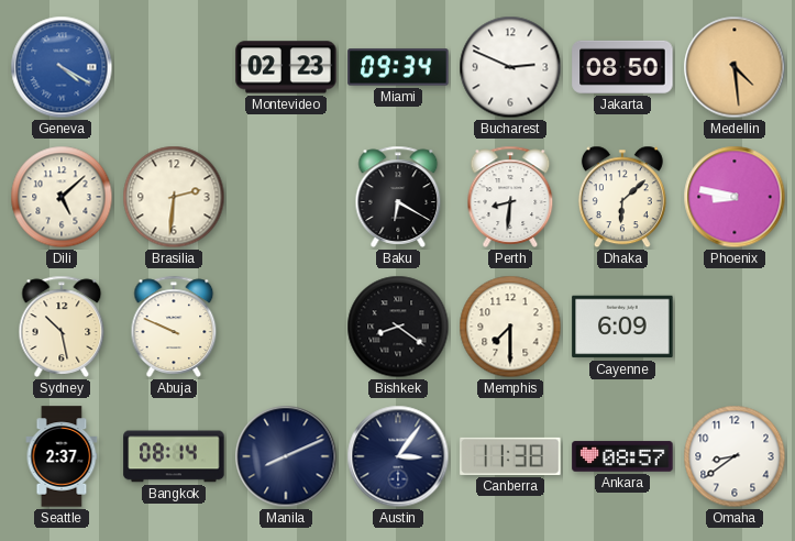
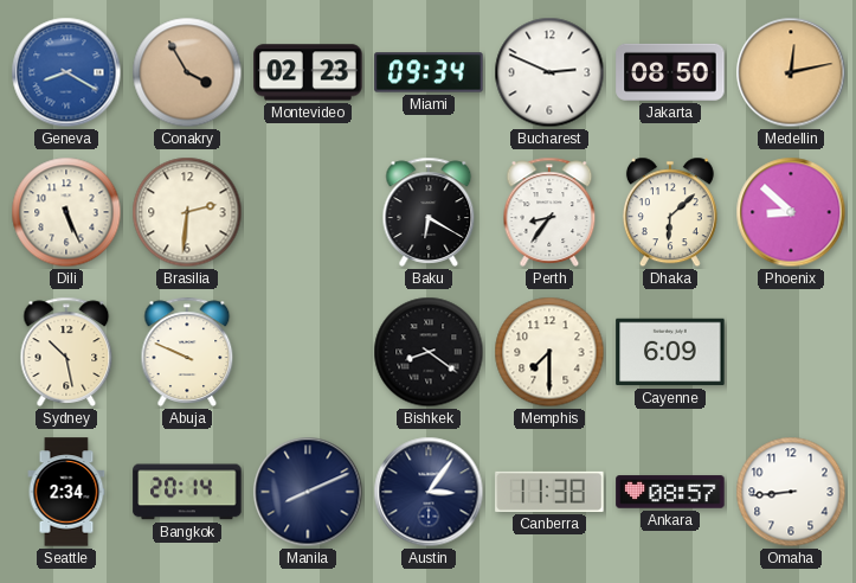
Geneva: 4:20 -> 8:20 (66, 72)
Conakry: none -> 3:55 (187, 72)
Medellin: 4:29 -> 12:13 (791, 72)
Dili: 5:08 -> 5:26 (66, 212)
Perth: 8:31 -> 8:36 (549, 212)
Phoenix: 8:47 -> 8:52 (791, 212)
Seattle: 2:37 -> 2:34 (66, 492)
Bangkok: 08:14 -> 20:14 (187, 492)
Omaha: 8:39 -> 8:44 (791, 492)
